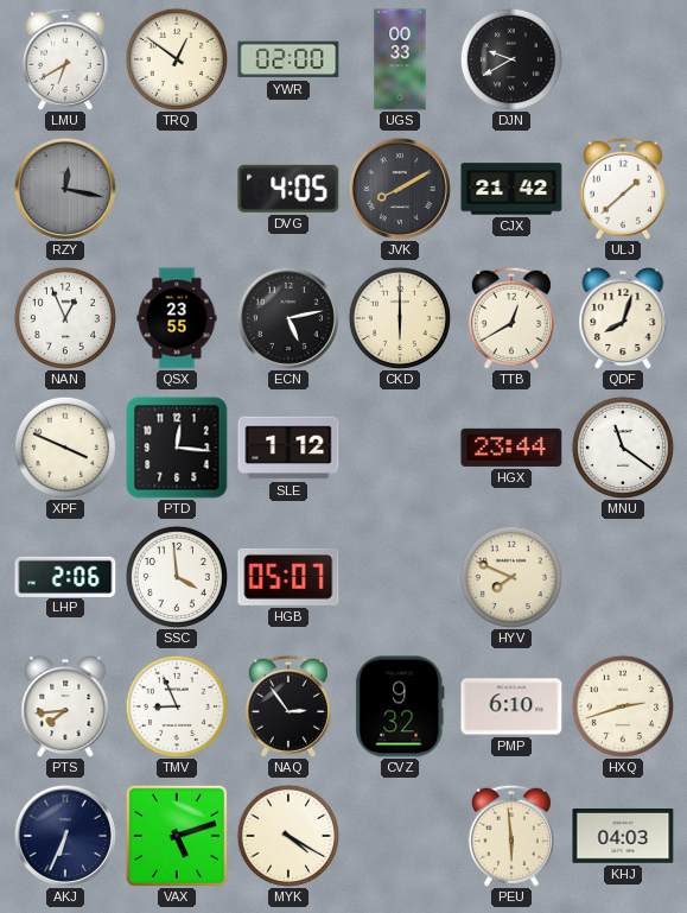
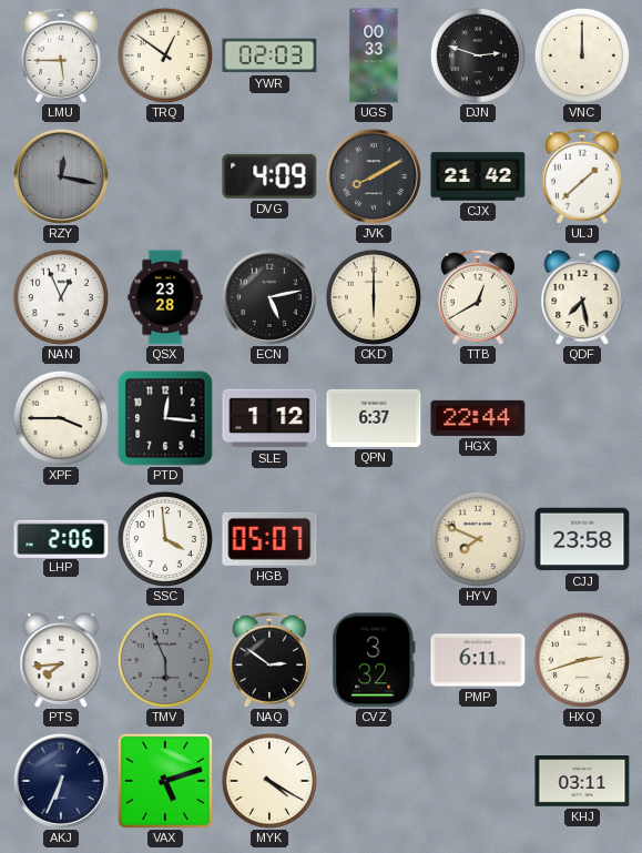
LMU: 6:40 -> 5:45 (61, 55)
YWR: 02:00 -> 02:03 (269, 55)
DJN: 9:40 -> 2:48 (478, 55)
VNC: none -> 12:00 (582, 55)
DVG: 4:05 -> 4:09 (269, 176)
QSX: 23:55 -> 23:28 (165, 297)
QDF: 8:03 -> 7:28 (582, 298)
XPF: 3:49 -> 3:45 (61, 418)
QPN: none -> 6:37 (374, 418)
HGX: 23:44 -> 22:44 (478, 418)
MNU: 11:21 -> none (623, 448)
CJJ: none -> 23:58 (582, 539)
TMV: 8:56 -> 5:56 (165, 660)
TMV dial: white -> grey (165, 660)
NAQ: 2:54 -> 2:51 (269, 660)
CVZ: 9:32 -> 3:32 (374, 660)
PMP: 6:10 -> 6:11 (478, 660)
PEU: 5:59 -> none (511, 836)
KHJ: 04:03 -> 03:11 (582, 782)
